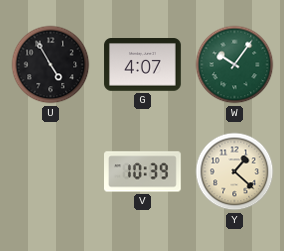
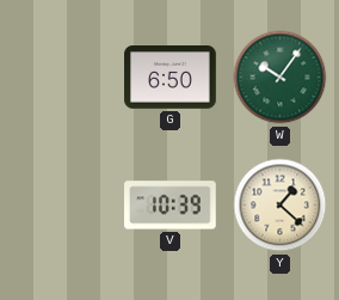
U: 4:55 -> none (51, 65)
G: 4:07 -> 6:50 (171, 78)
